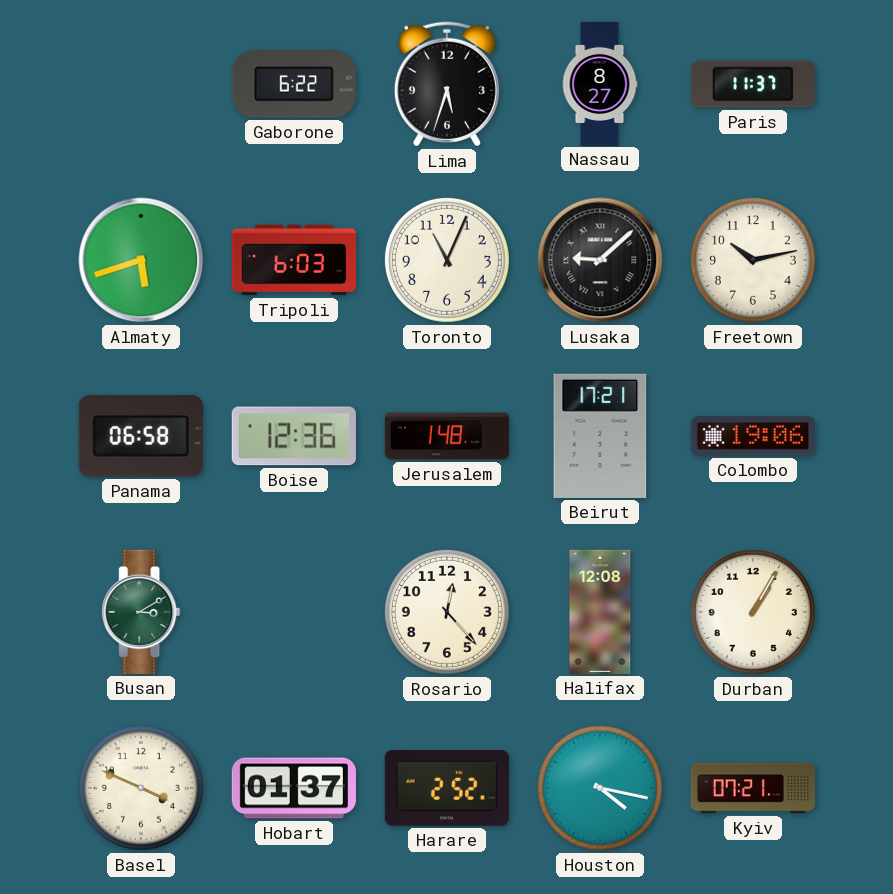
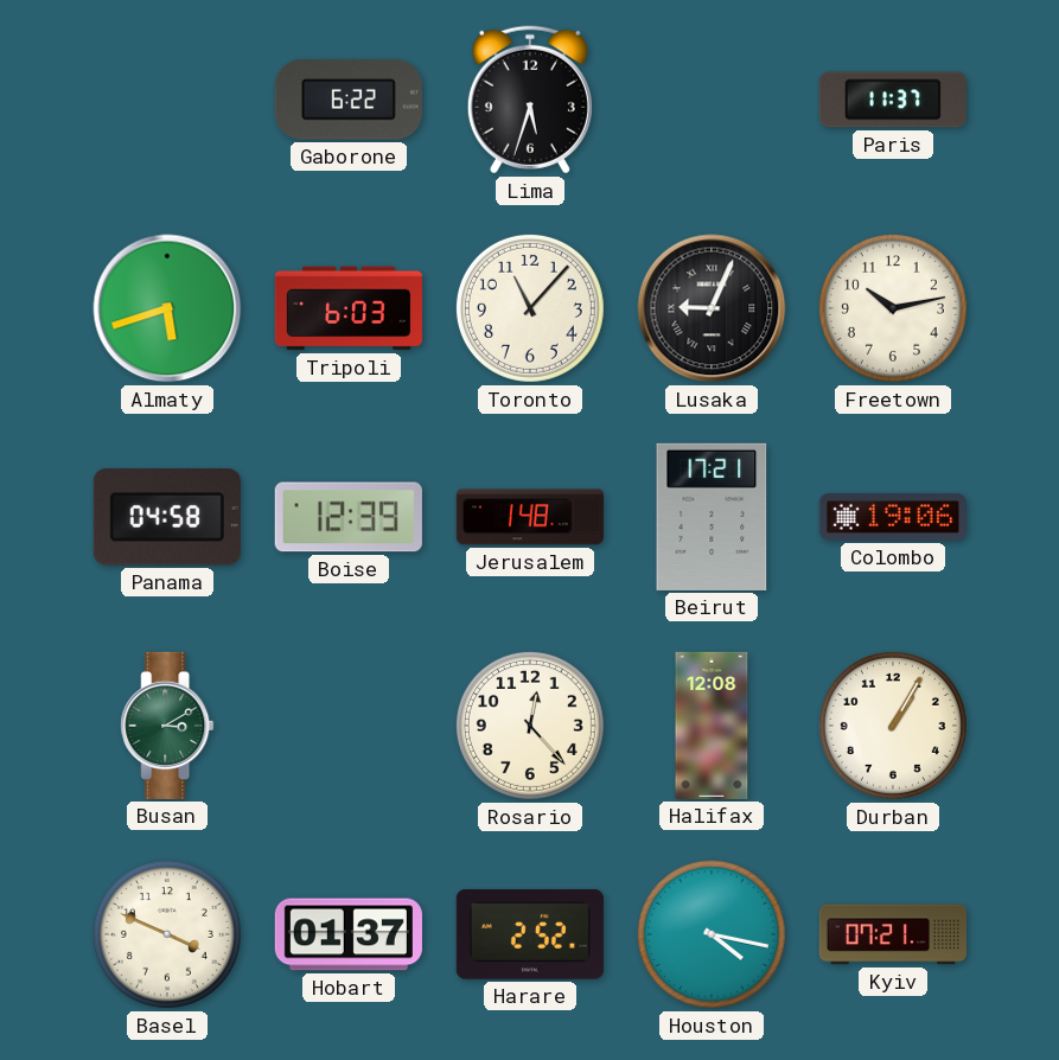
Nassau: 8:27 -> none (600, 83)
Toronto: 11:04 -> 11:07 (530, 308)
Lusaka: 9:08 -> 9:04 (712, 308)
Panama: 06:58 -> 04:58 (167, 517)
Boise: 12:36 -> 12:39 (349, 517)
